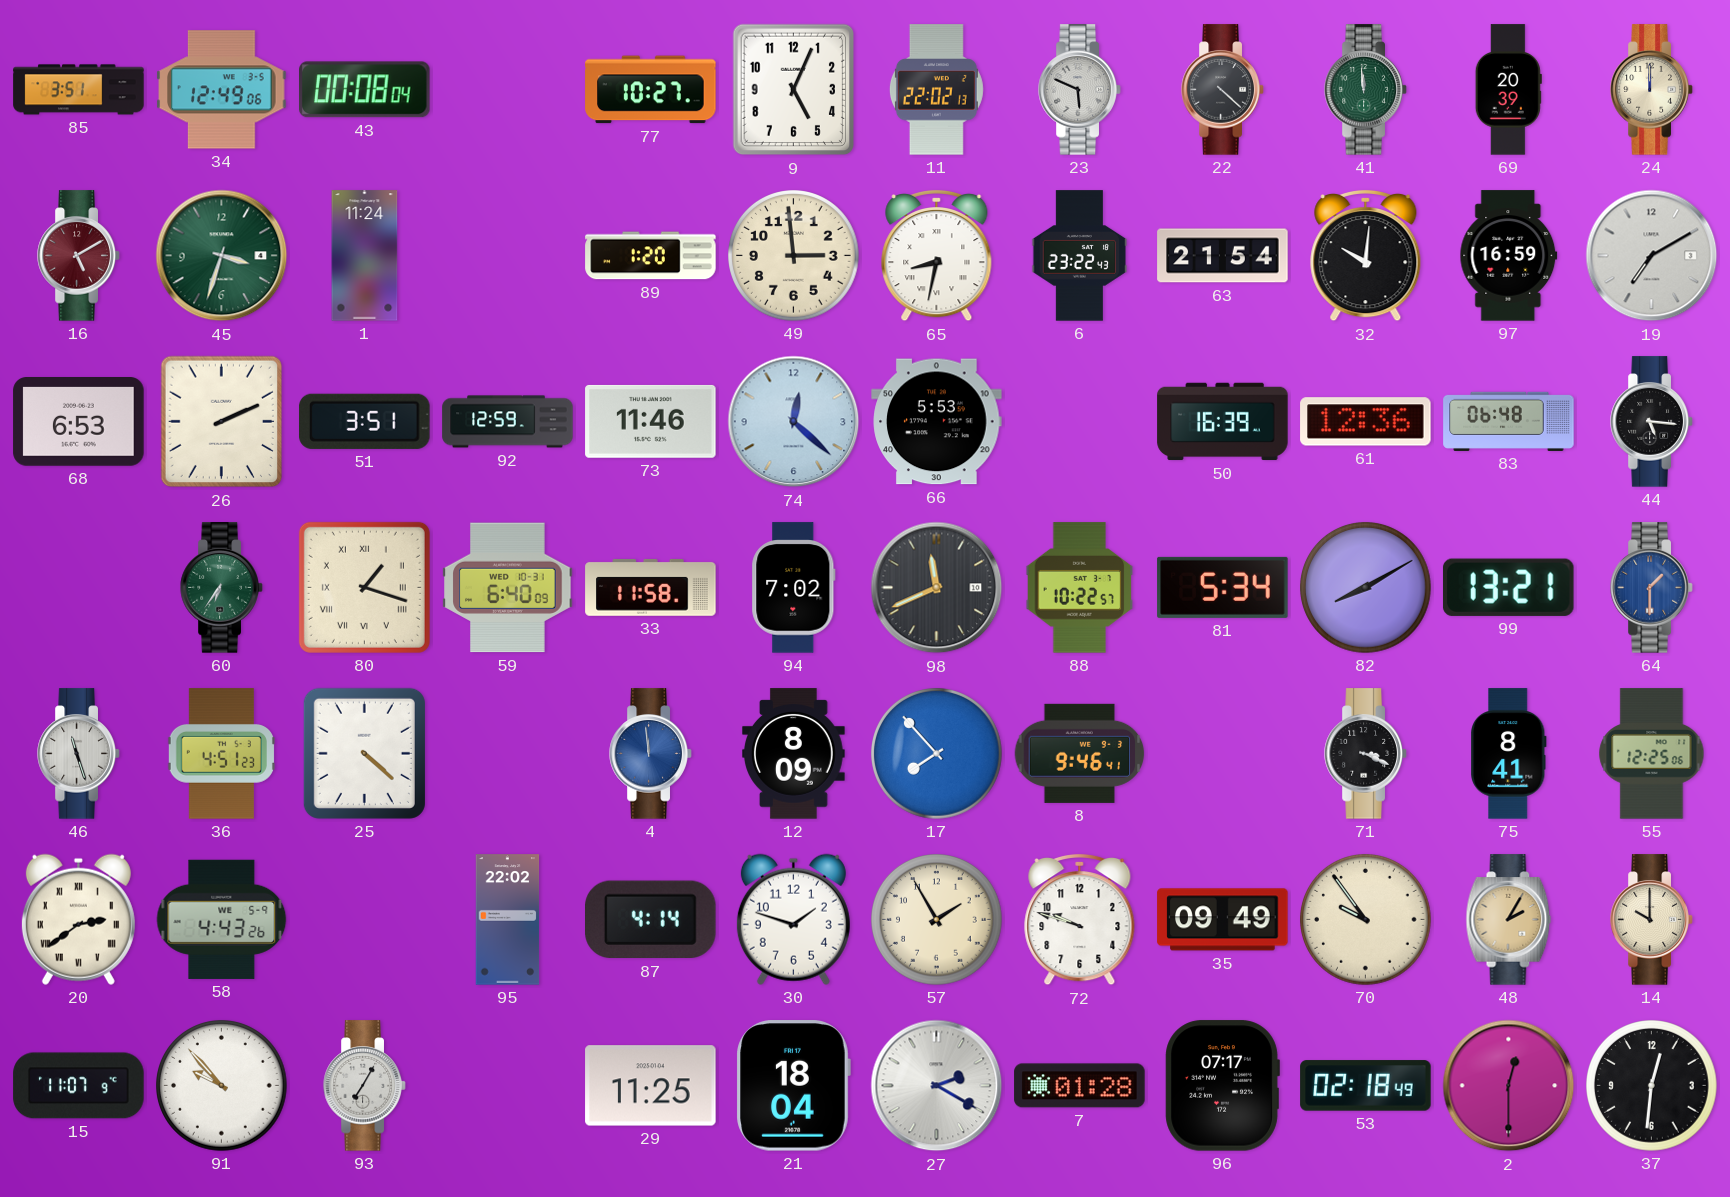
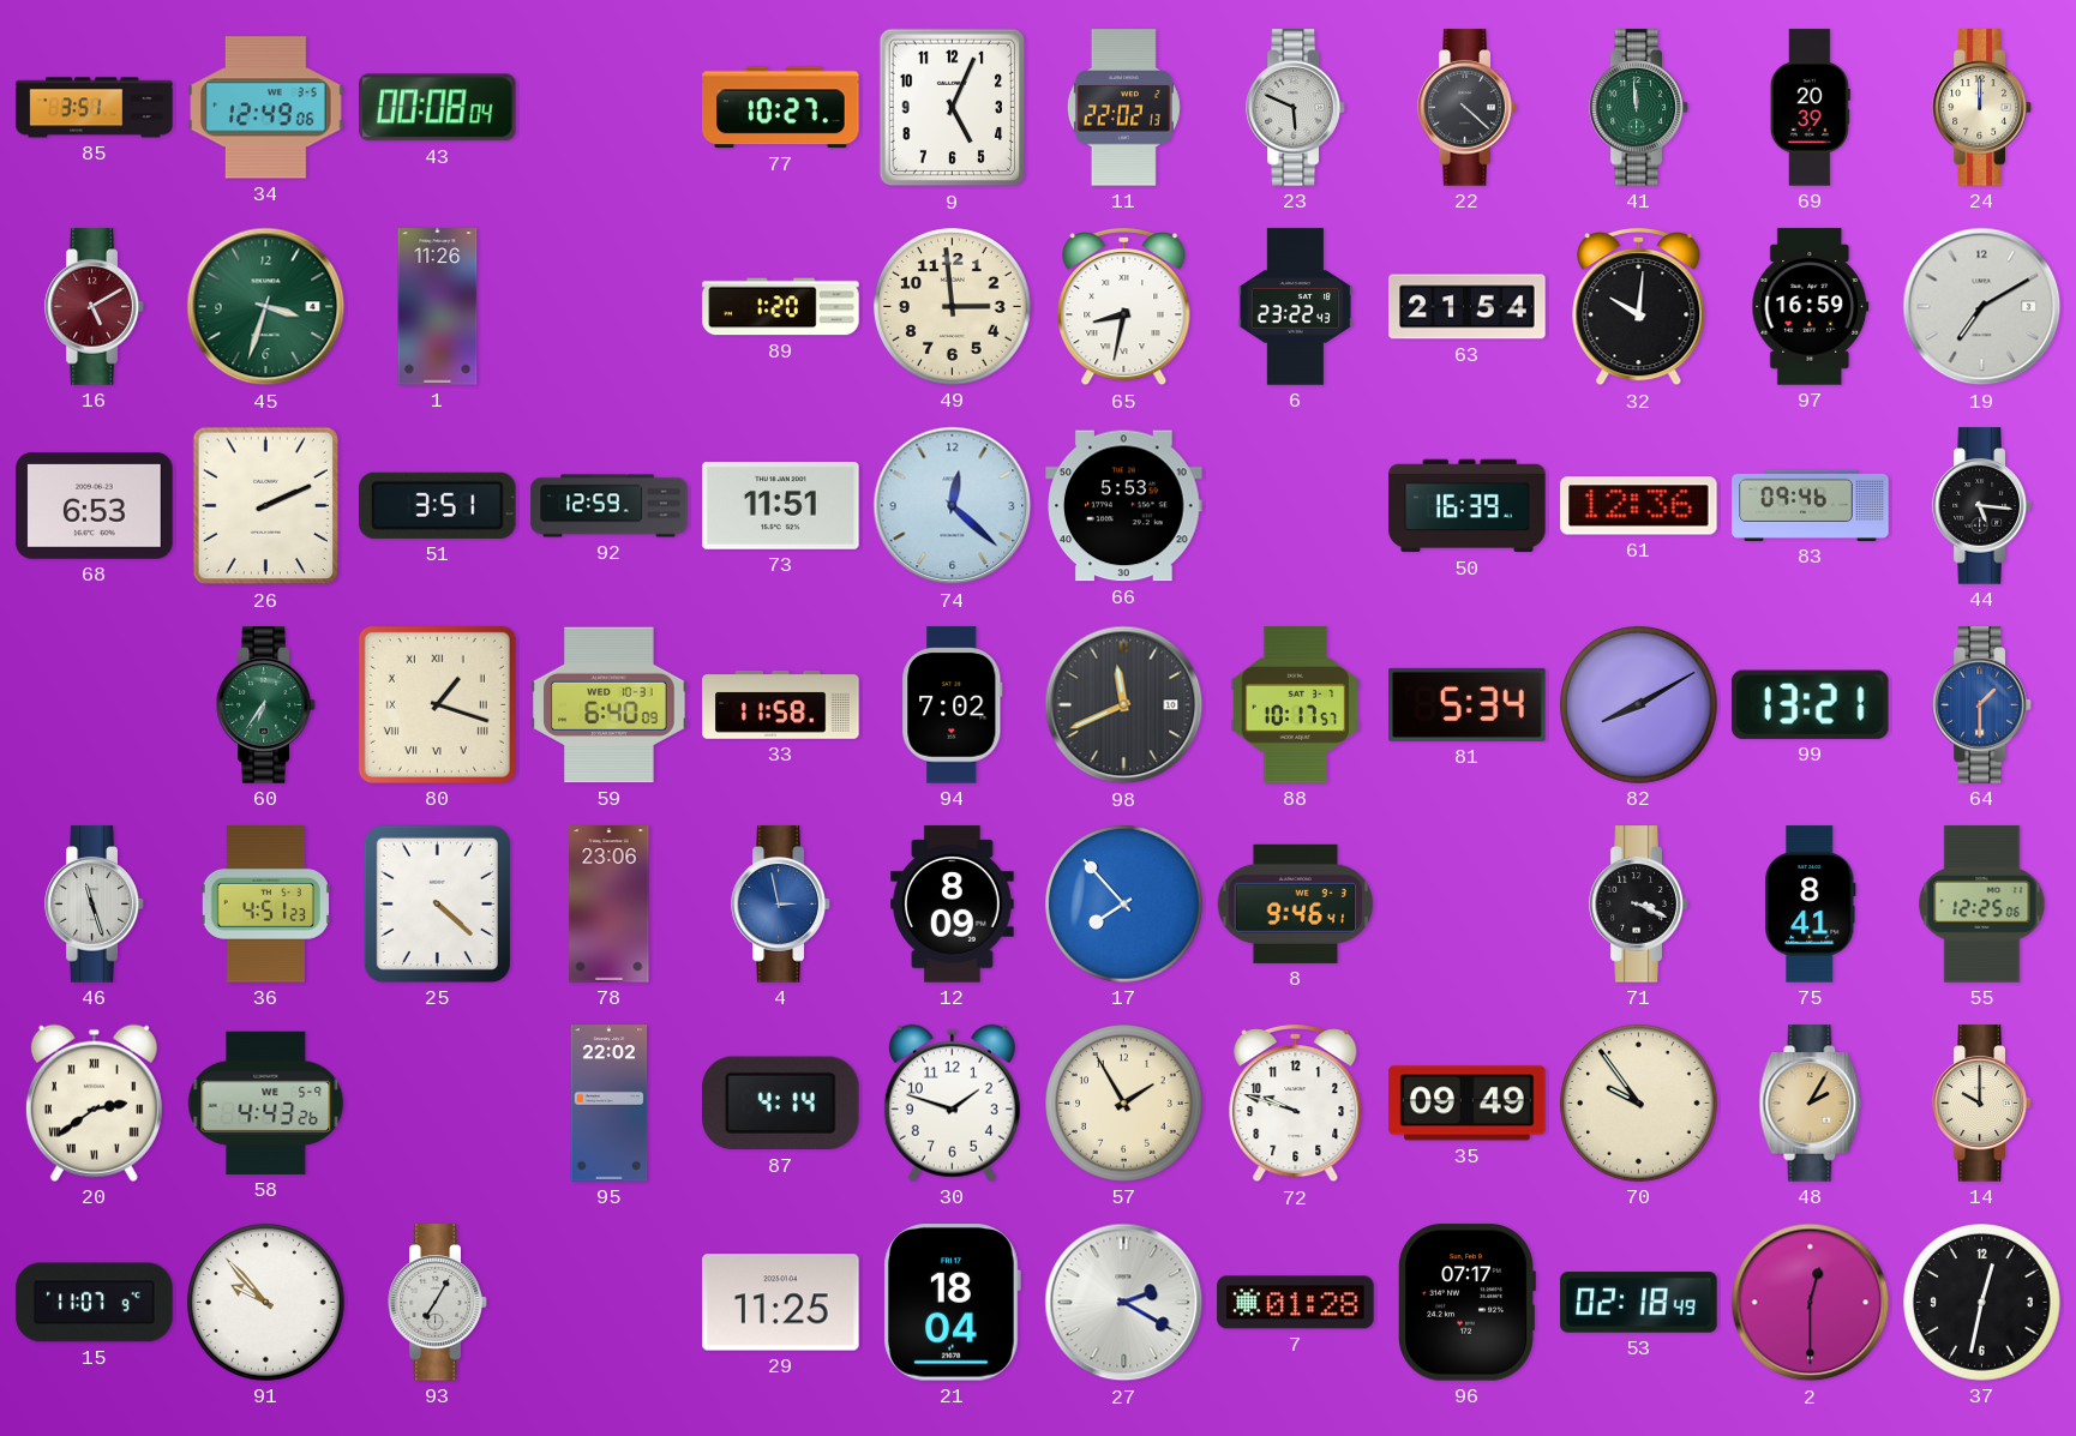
1: 11:24 -> 11:26 (438, 307)
73: 11:46 -> 11:51 (781, 505)
83: 06:48 -> 09:46 (1811, 505)
88: 10:22 -> 10:17 (1296, 705)
78: none -> 23:06 (610, 905)
4: 11:59 -> 2:58 (781, 905)
37: 12:31 -> 12:32 (1982, 1303)
